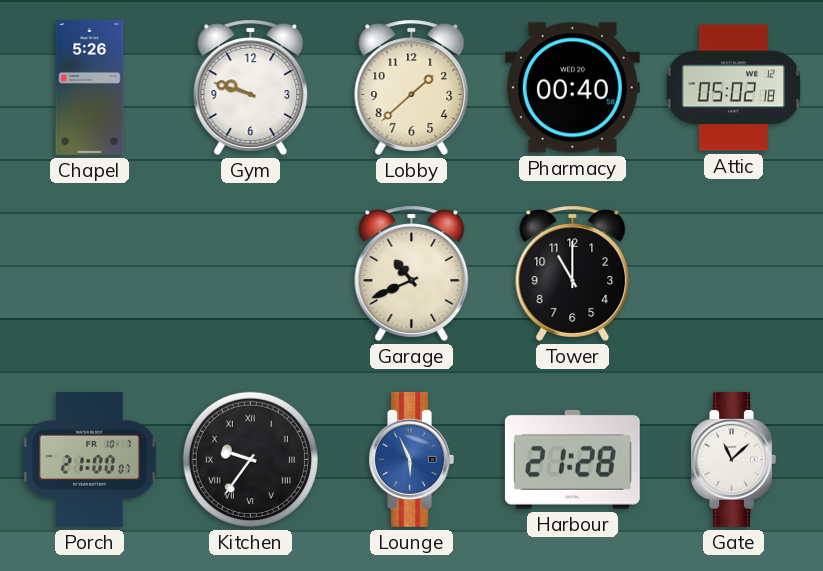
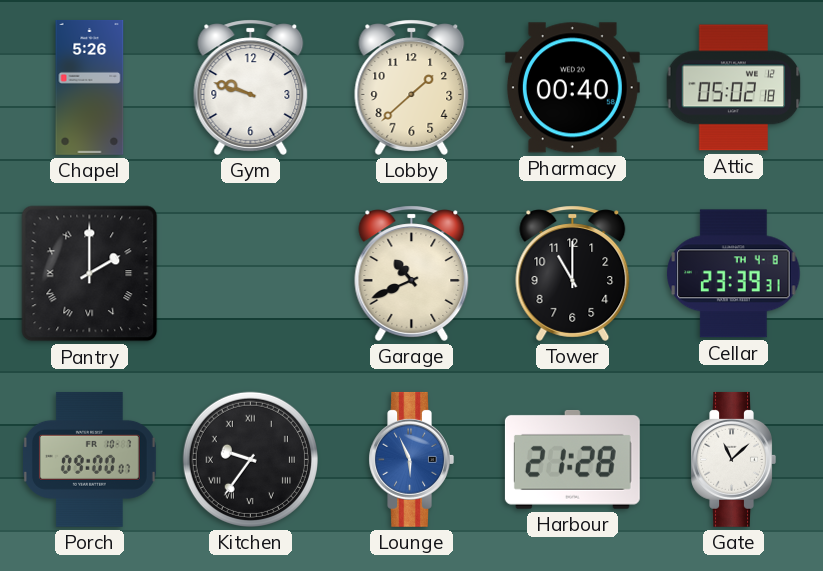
Pantry: none -> 2:00 (90, 274)
Cellar: none -> 23:39 (734, 274)
Porch: 21:00 -> 09:00 (89, 459)
